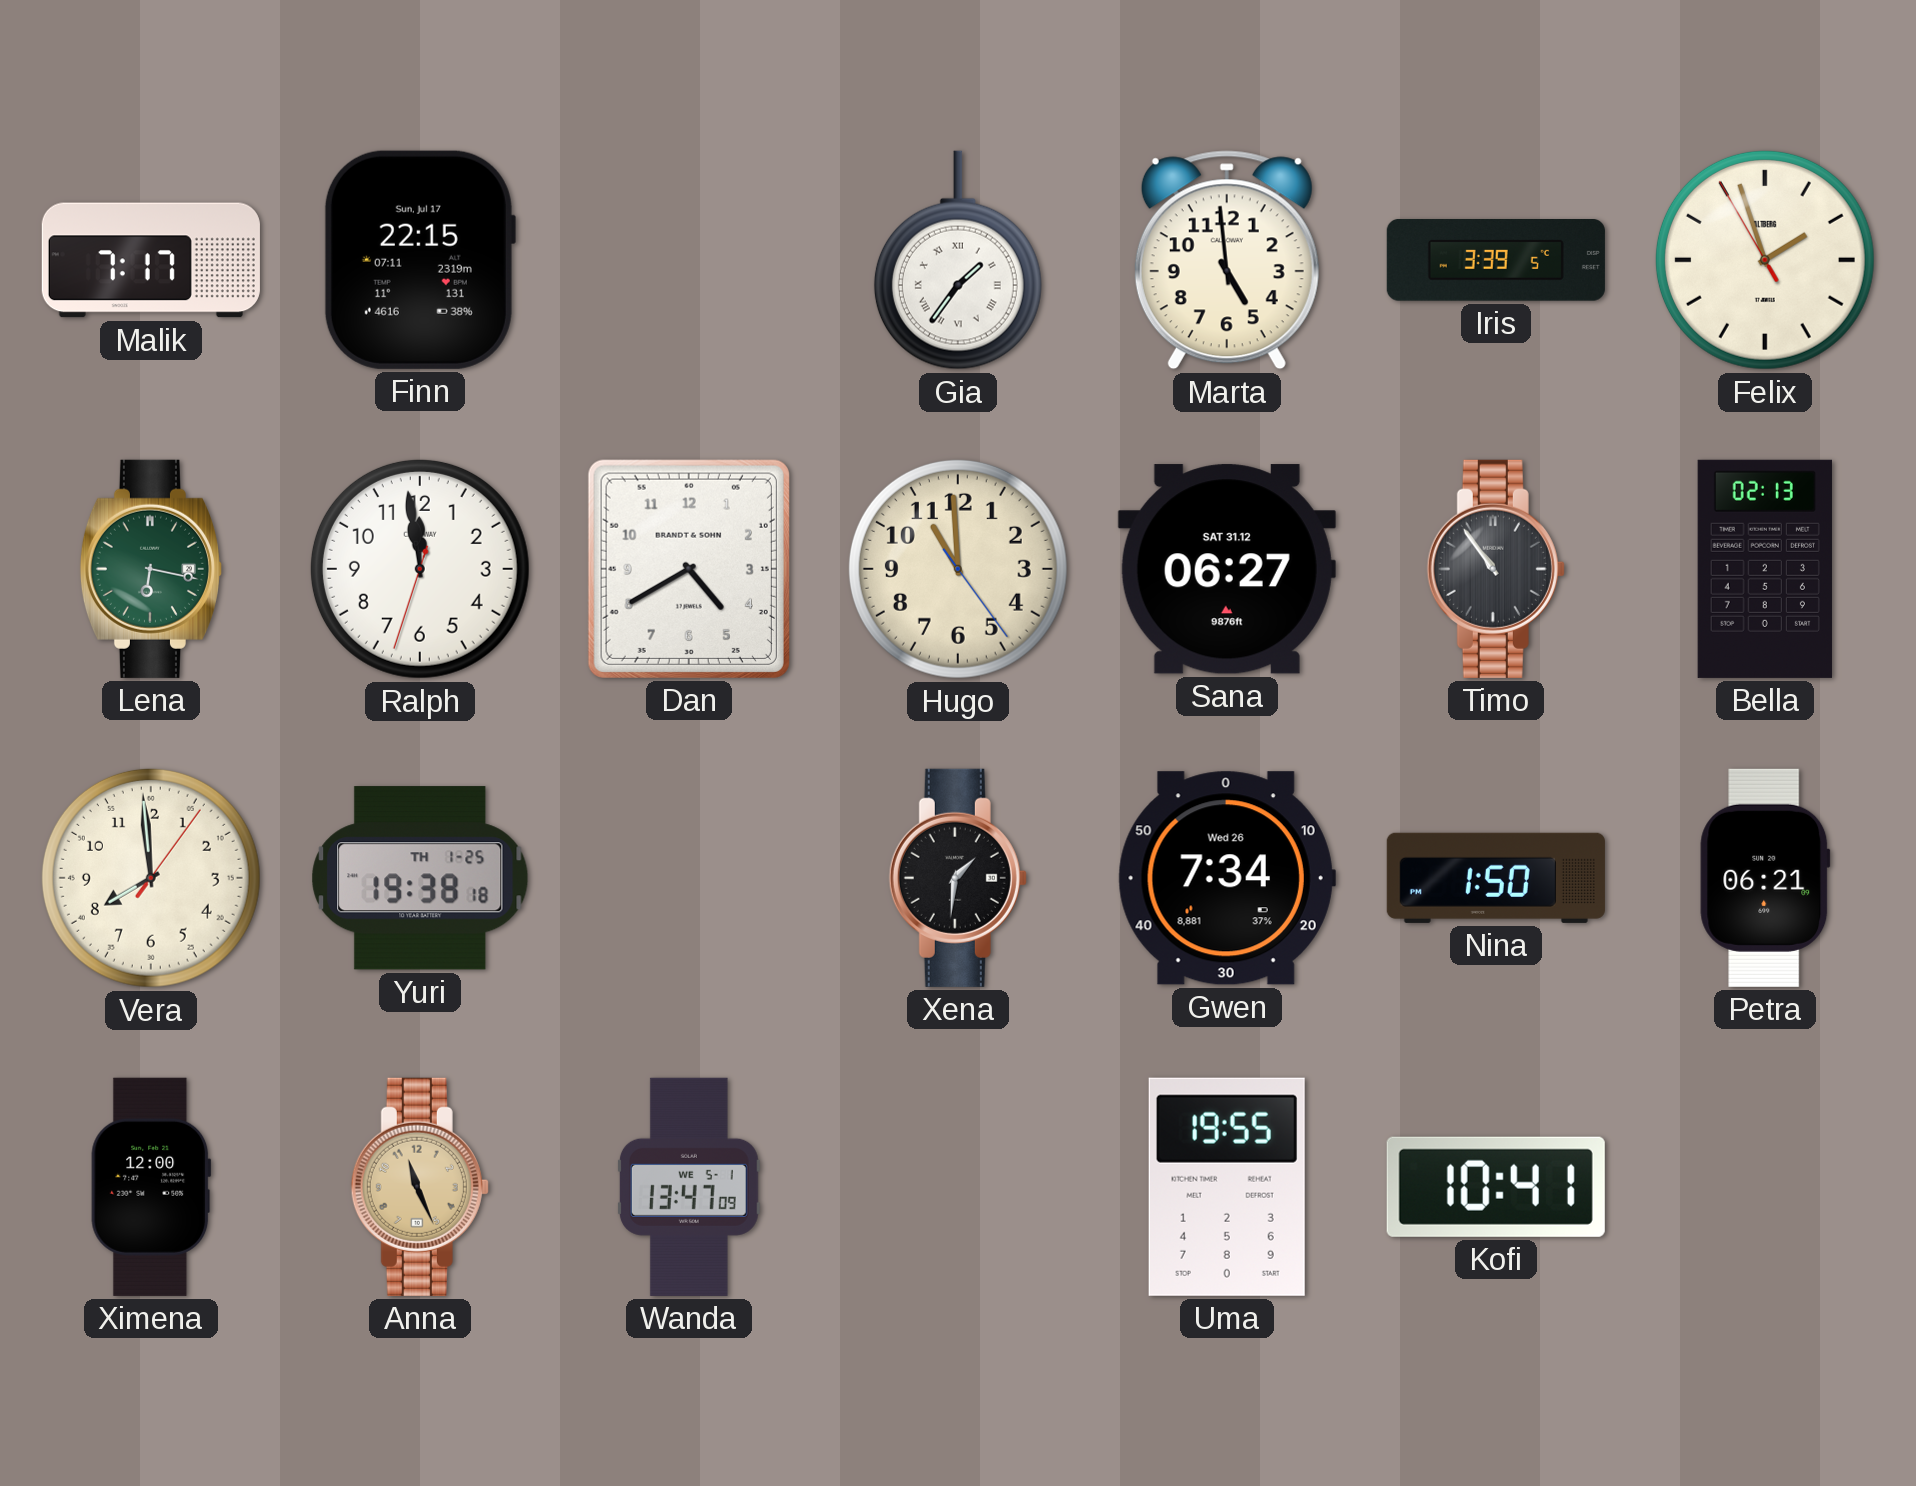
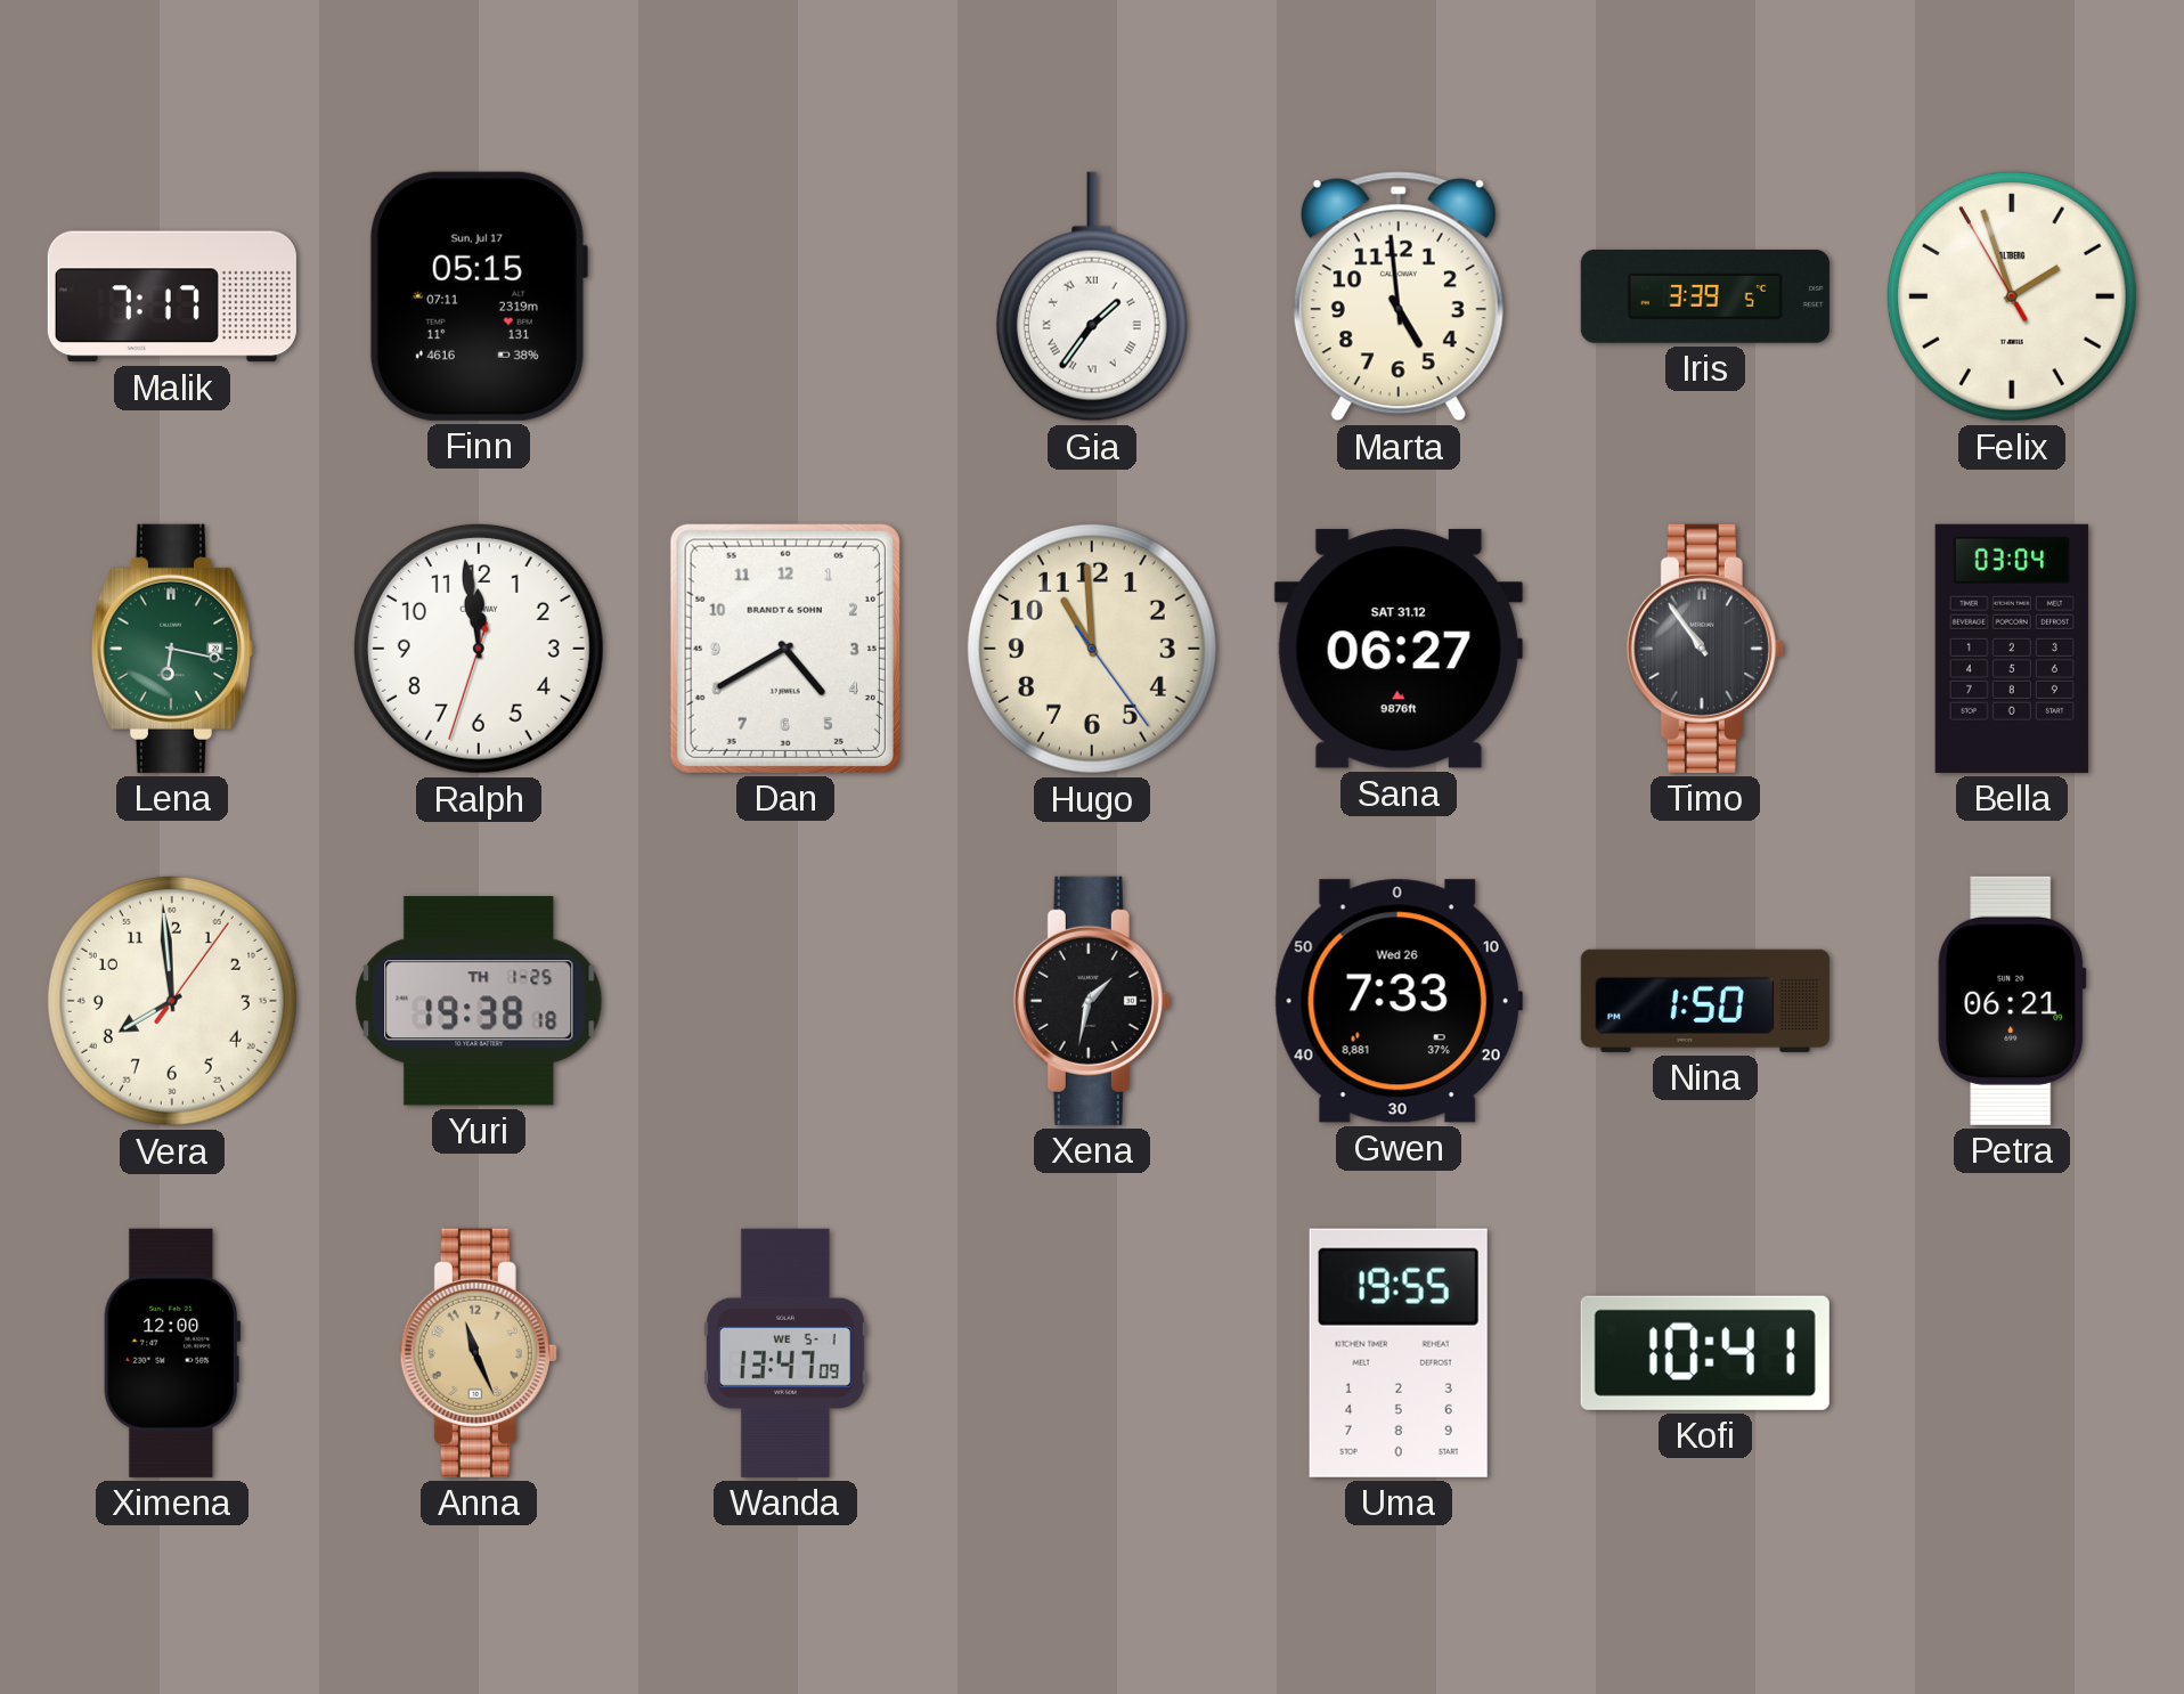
Finn: 22:15 -> 05:15 (478, 296)
Bella: 02:13 -> 03:04 (2012, 649)
Xena: 1:31 -> 1:32 (1092, 1001)
Gwen: 7:34 -> 7:33 (1399, 1001)
